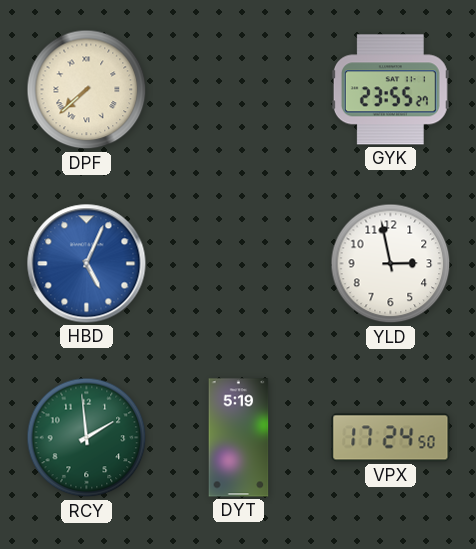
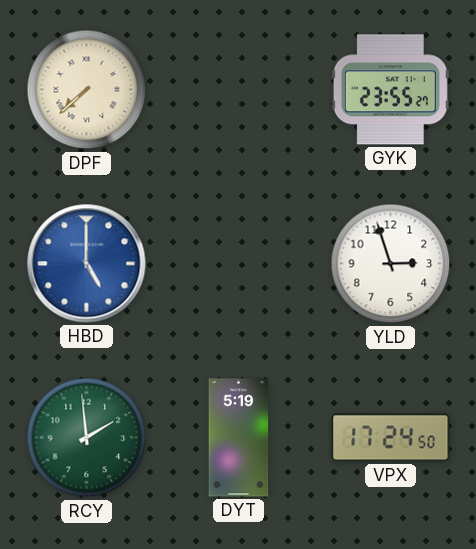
HBD: 5:04 -> 5:00 (87, 264)
YLD: 2:58 -> 2:57 (391, 264)
